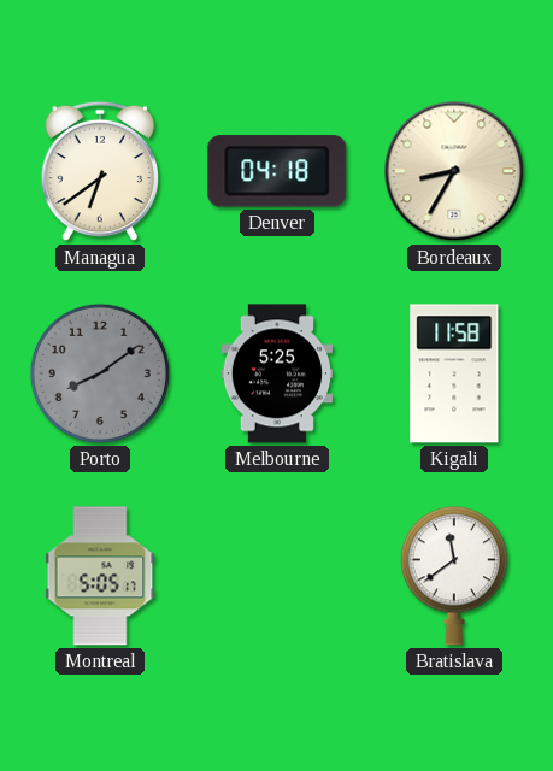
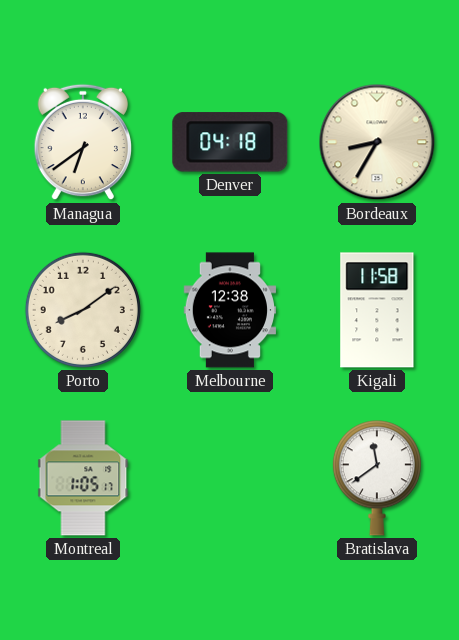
Porto dial: grey -> cream (83, 310)
Melbourne: 5:25 -> 12:38 (229, 310)
Montreal: 5:05 -> 1:05 (83, 478)
